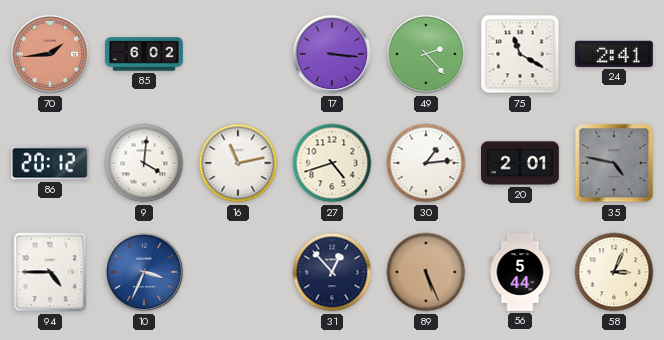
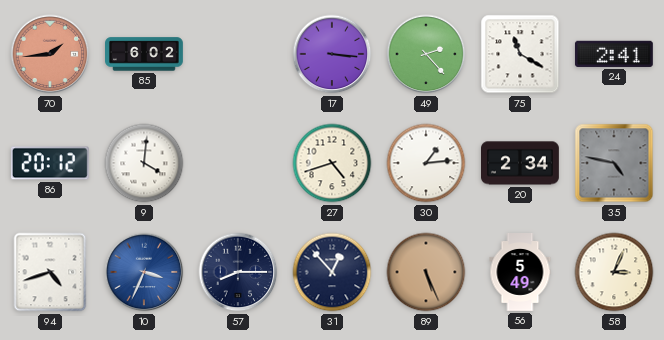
16: 11:13 -> none (238, 163)
20: 2:01 -> 2:34 (521, 163)
94: 4:45 -> 4:42 (50, 272)
57: none -> 8:15 (238, 272)
56: 5:44 -> 5:49 (520, 273)
